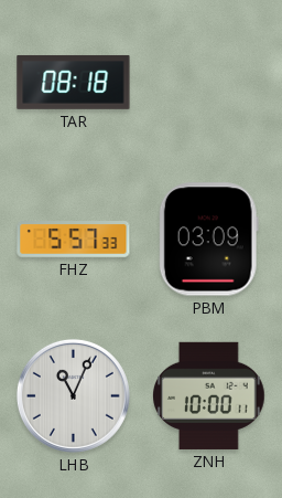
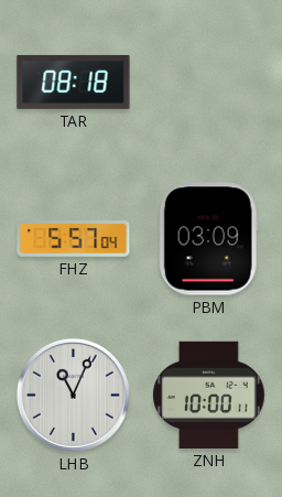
FHZ: 5:57:33 -> 5:57:04 (74, 239)
